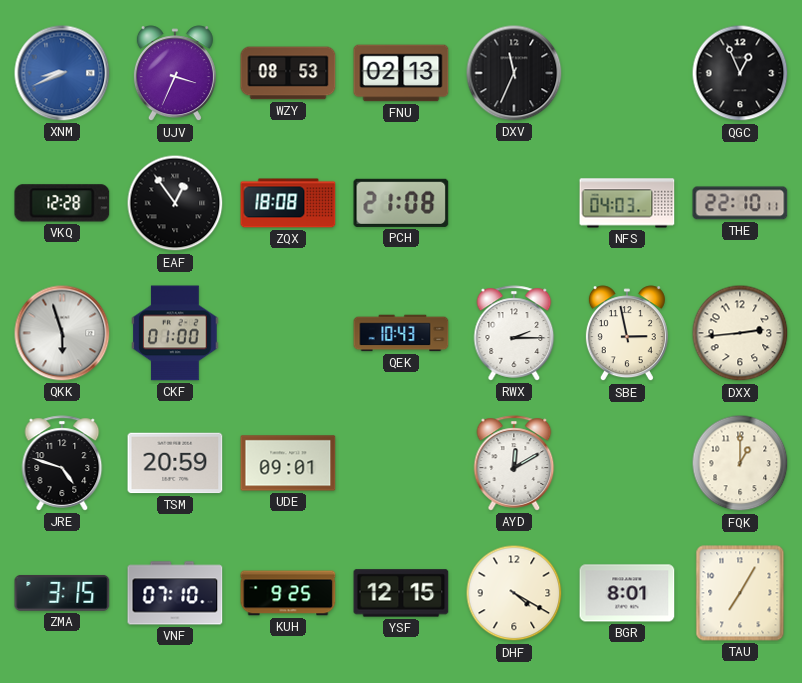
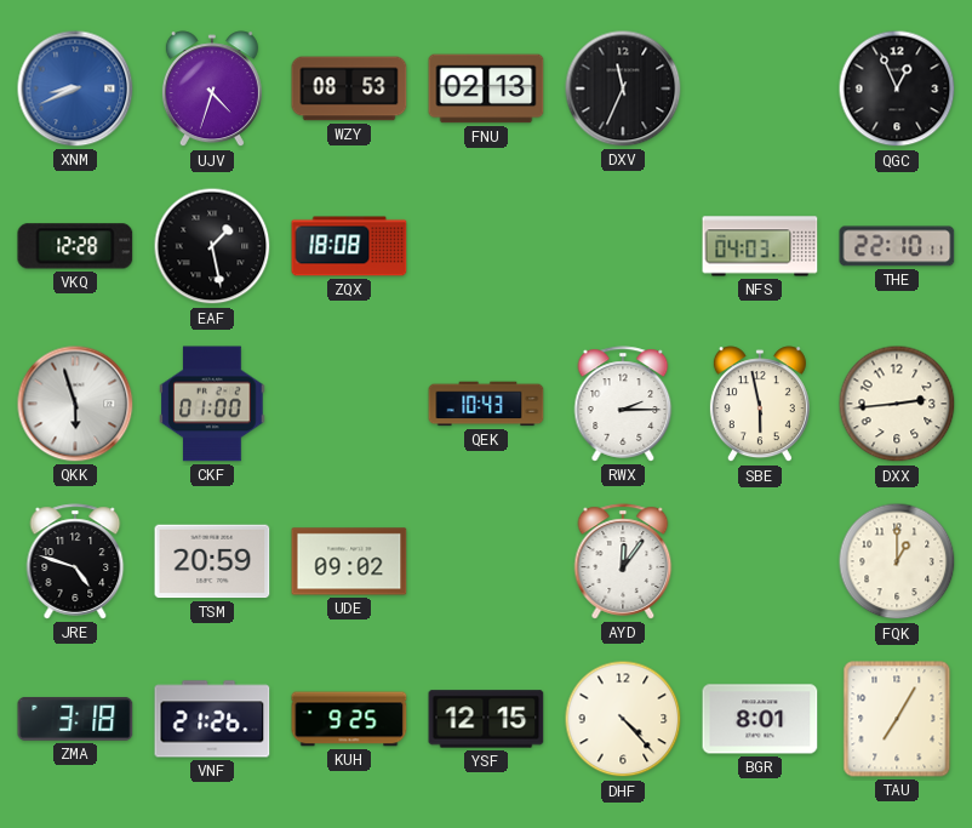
UJV: 3:34 -> 4:33 (212, 90)
EAF: 12:54 -> 1:28 (212, 246)
PCH: 21:08 -> none (401, 203)
SBE: 2:58 -> 5:58 (760, 405)
UDE: 09:01 -> 09:02 (349, 561)
AYD: 12:10 -> 12:06 (623, 561)
ZMA: 3:15 -> 3:18 (75, 719)
VNF: 07:10 -> 21:26 (212, 719)
DHF: 4:20 -> 4:23 (623, 719)
